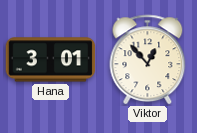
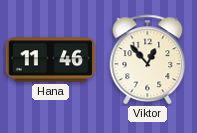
Hana: 3:01 -> 11:46 (51, 60)
